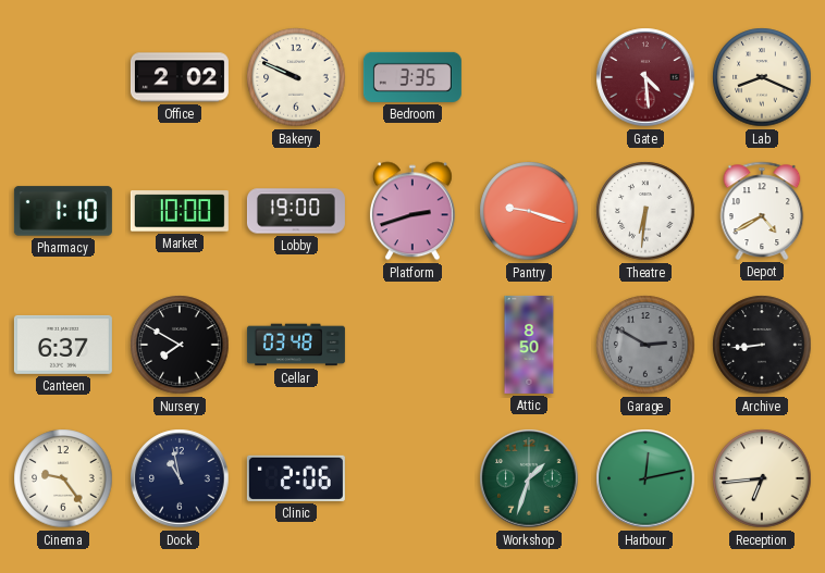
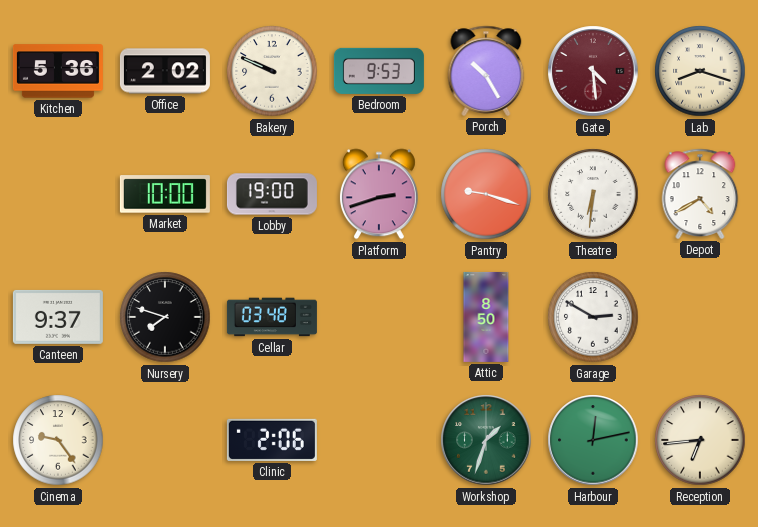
Kitchen: none -> 5:36 (58, 71)
Bedroom: 3:35 -> 9:53 (379, 71)
Porch: none -> 10:25 (486, 71)
Lab: 8:19 -> 8:18 (700, 71)
Pharmacy: 1:10 -> none (63, 211)
Canteen: 6:37 -> 9:37 (58, 317)
Nursery: 7:50 -> 7:48 (165, 317)
Garage dial: grey -> white (593, 317)
Archive: 8:44 -> none (762, 345)
Dock: 10:58 -> none (180, 478)
